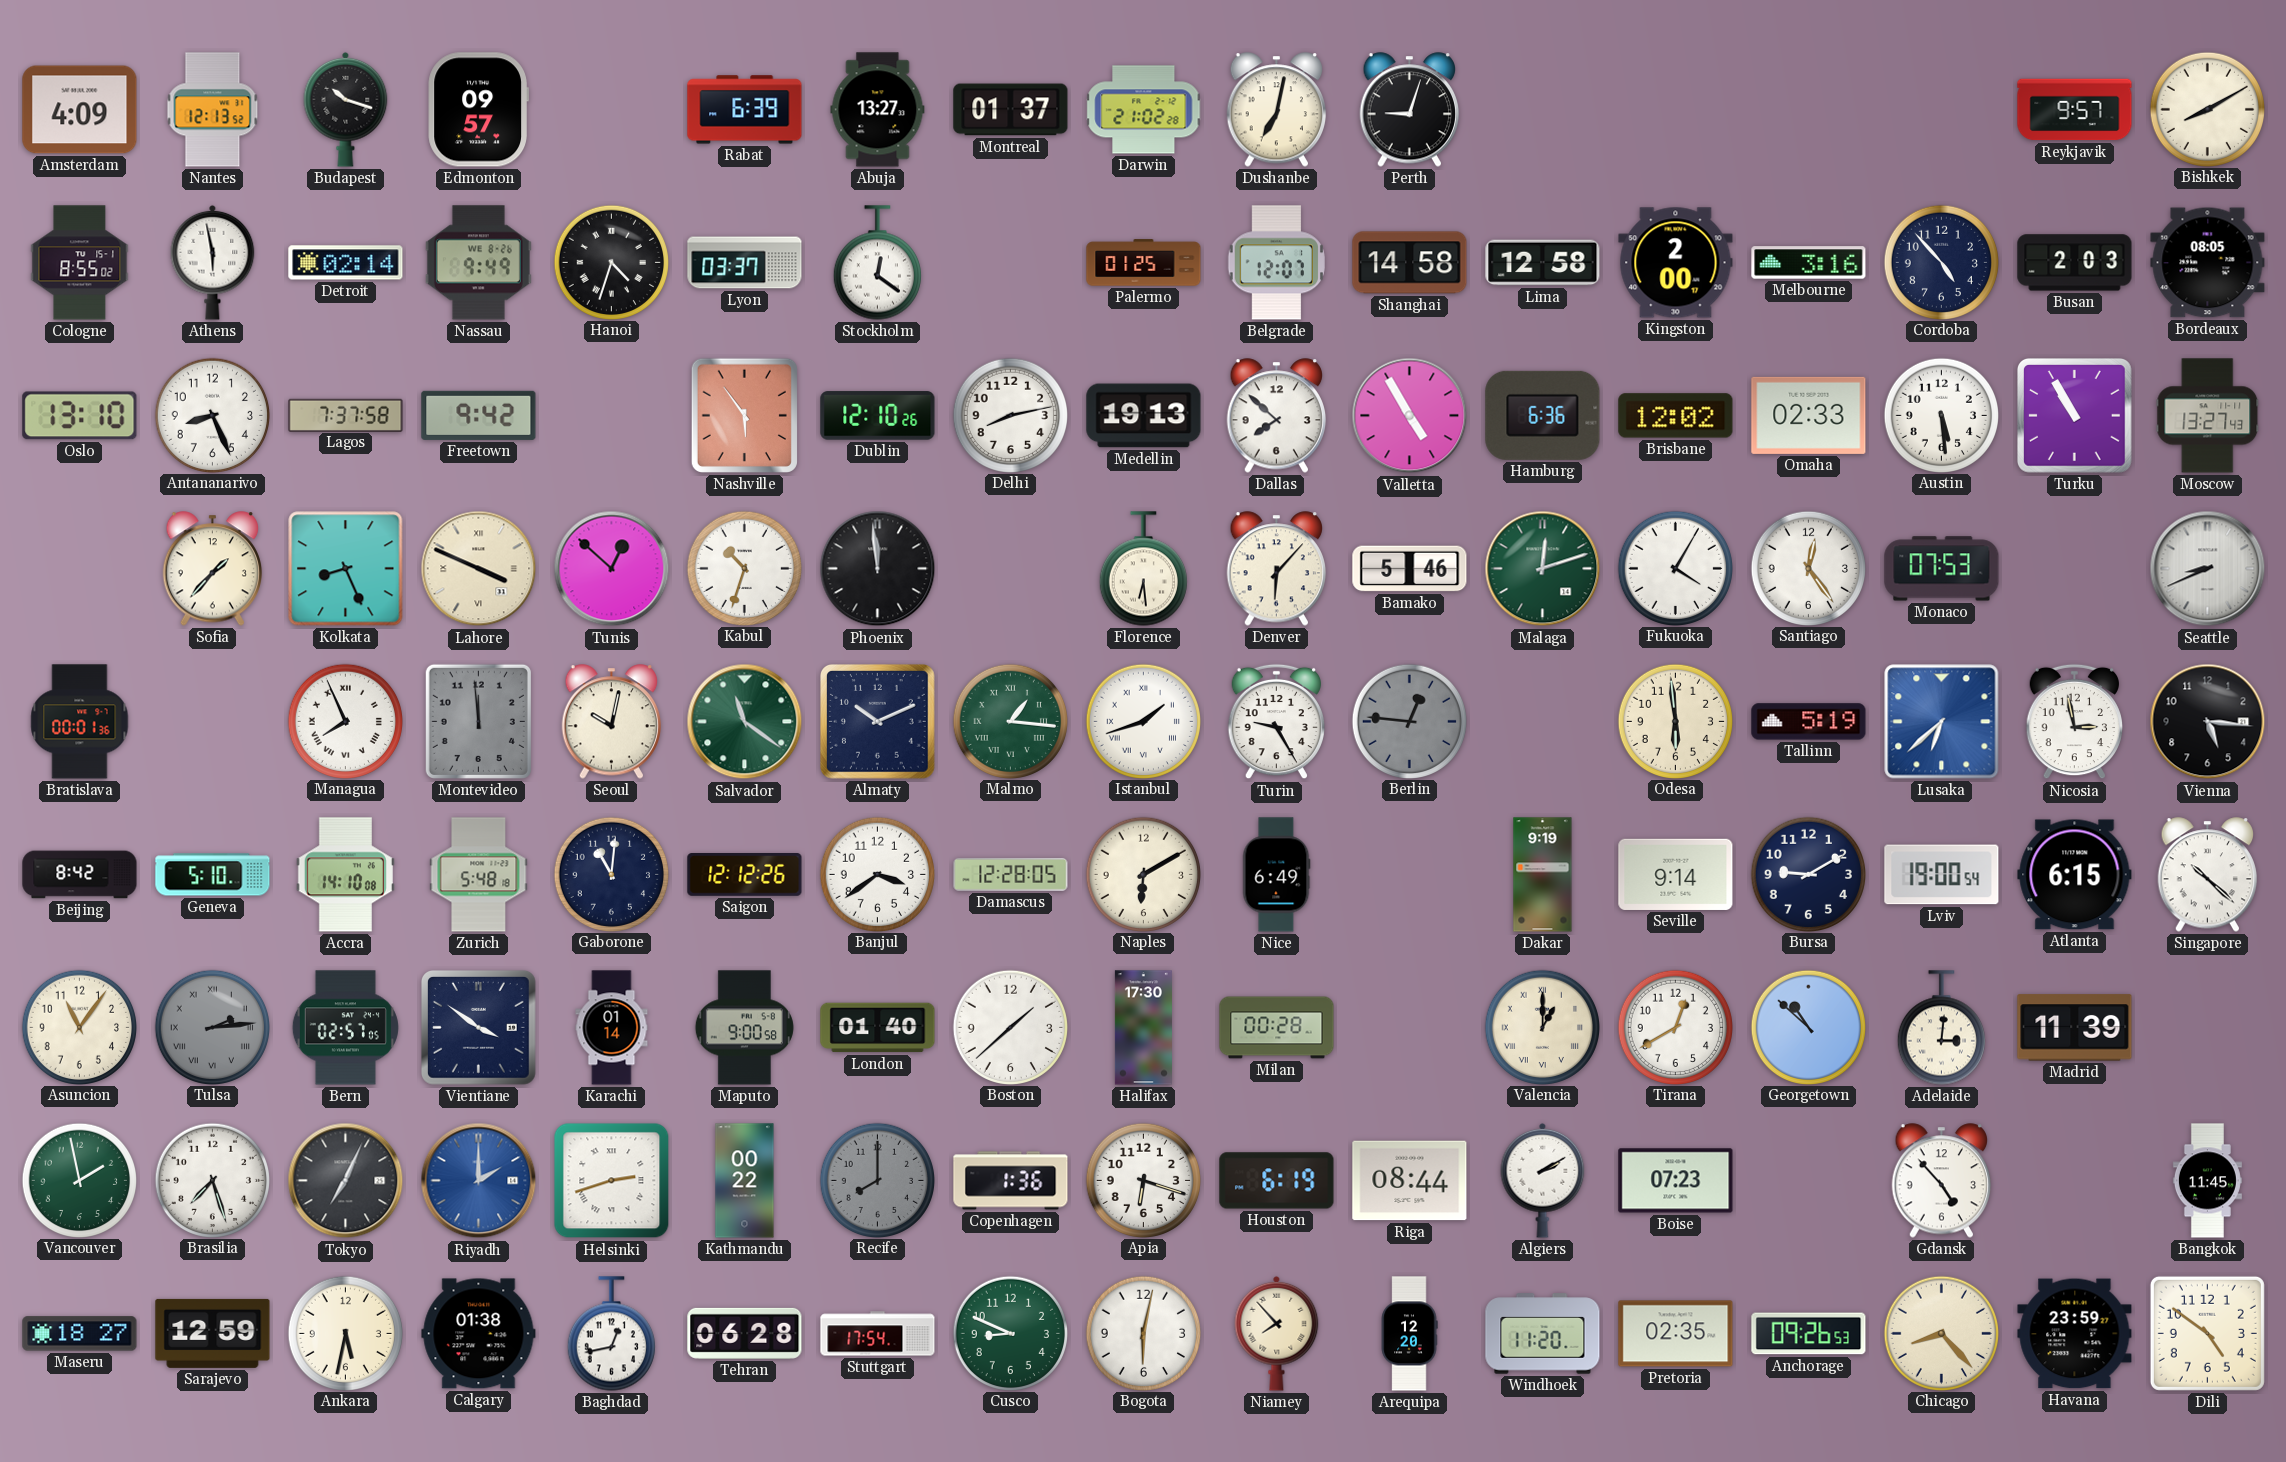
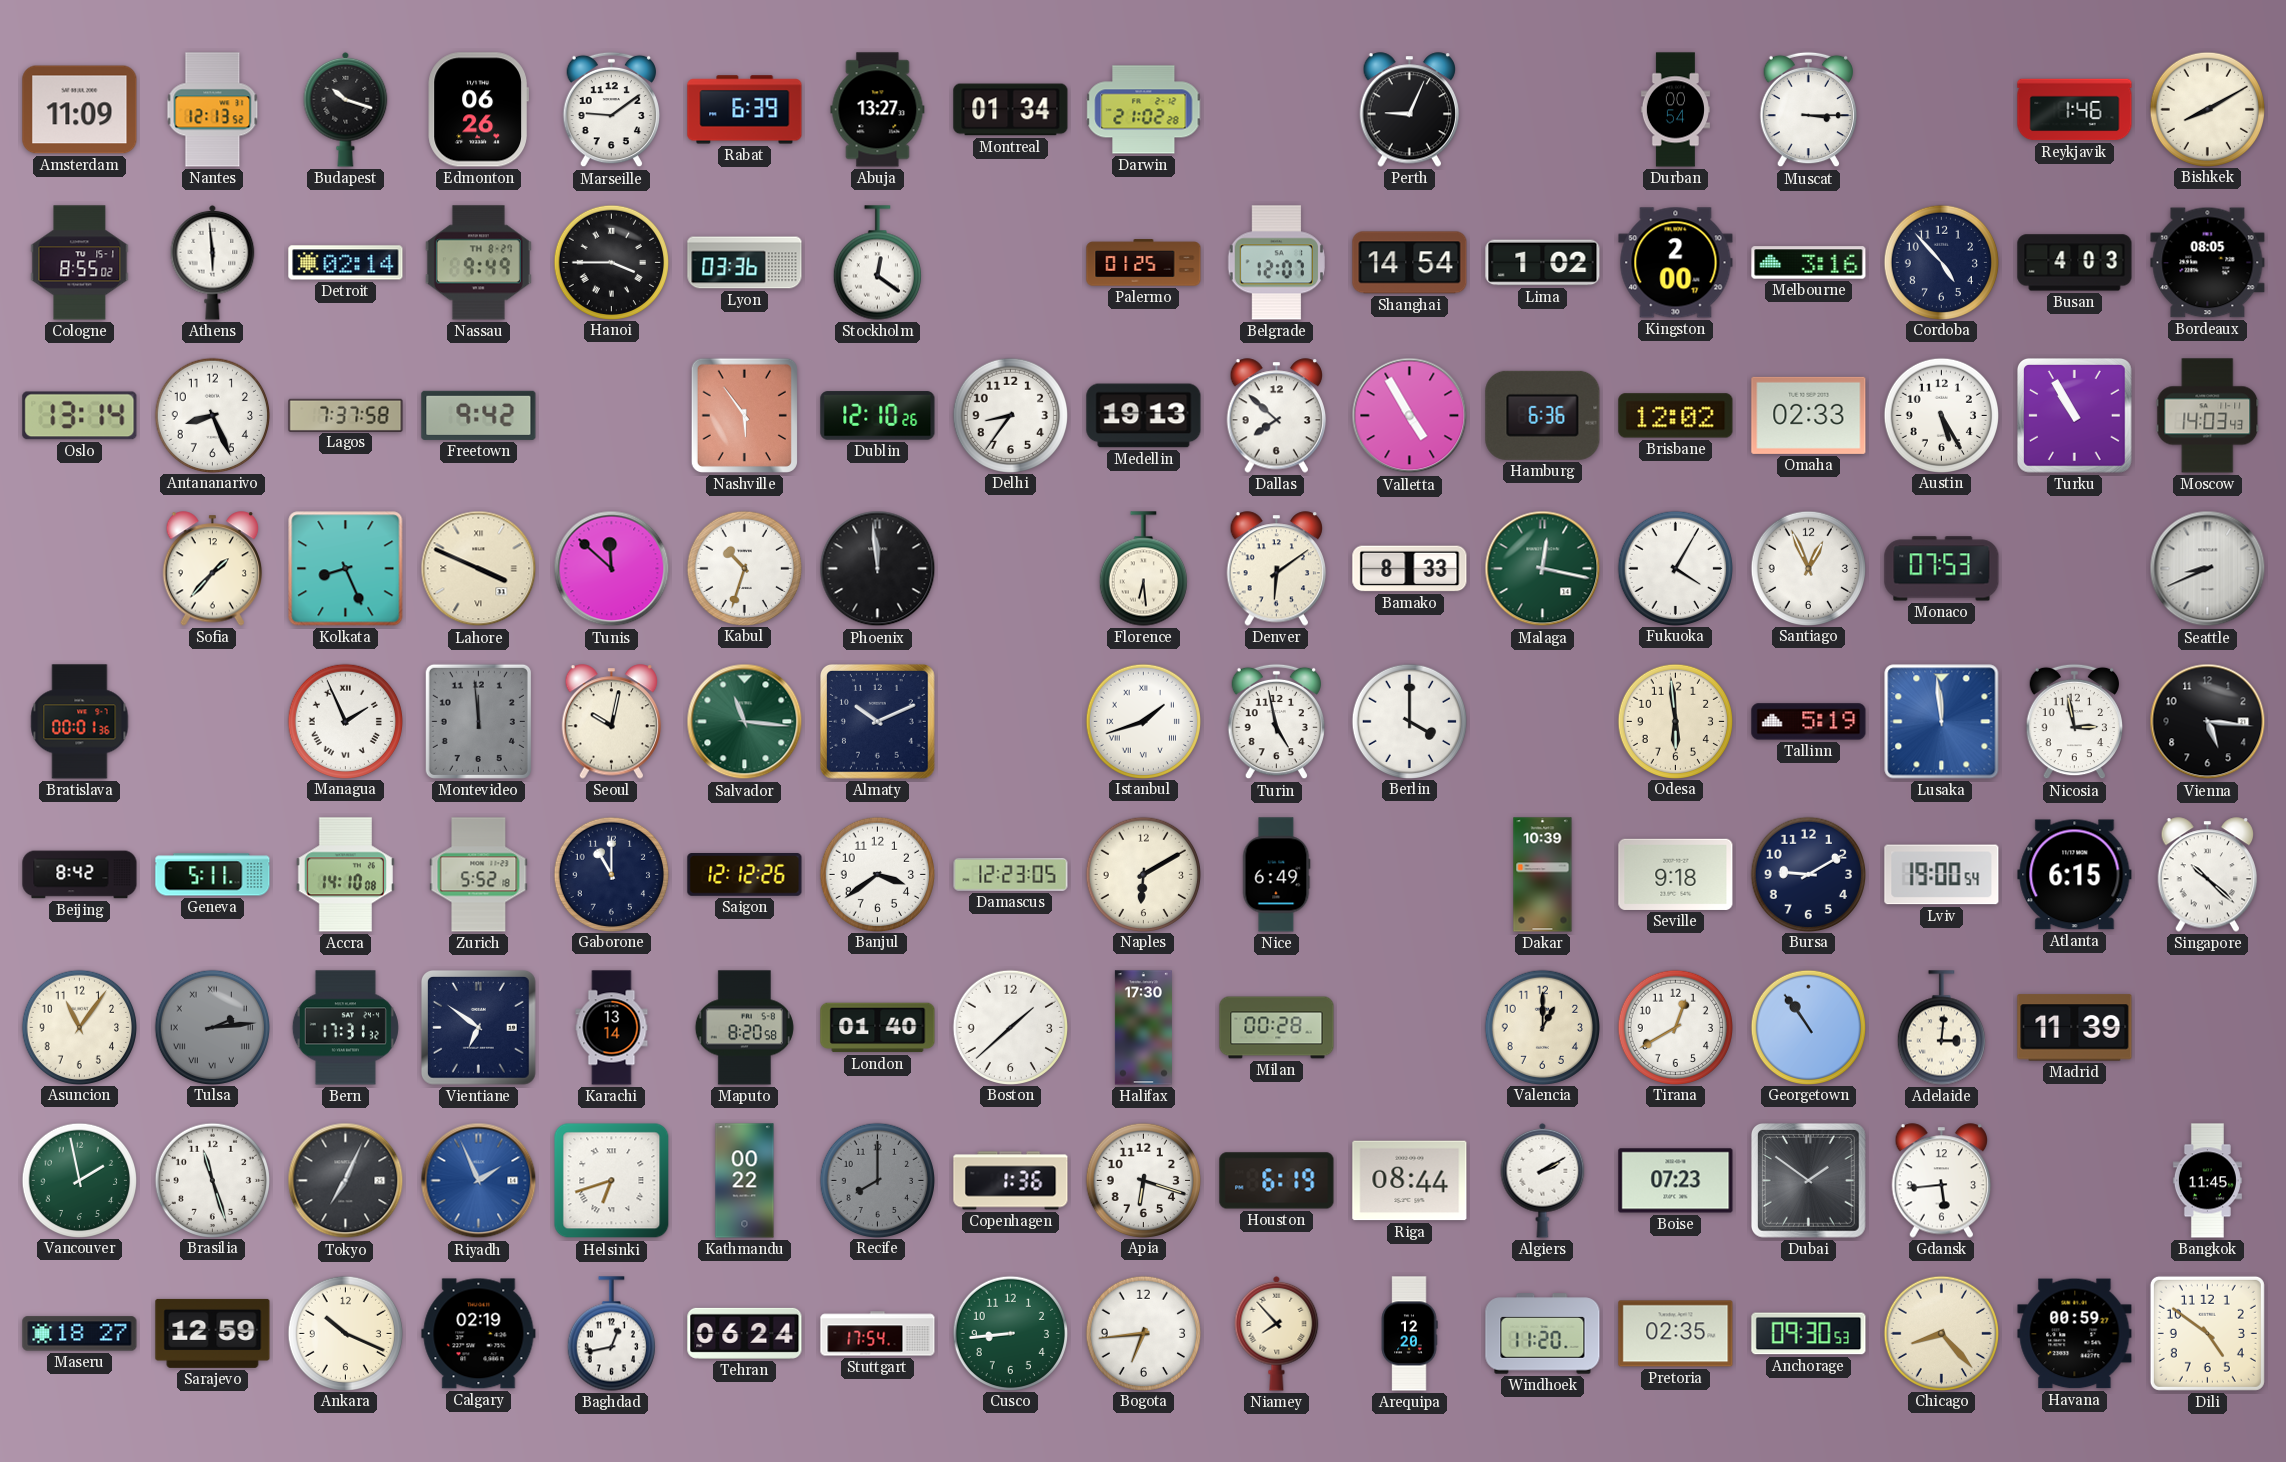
Amsterdam: 4:09 -> 11:09 (80, 110)
Edmonton: 09:57 -> 06:26 (478, 110)
Marseille: none -> 9:09 (611, 110)
Montreal: 01:37 -> 01:34 (1011, 110)
Dushanbe: 7:02 -> none (1277, 110)
Perth: 9:03 -> 9:04 (1410, 110)
Durban: none -> 00:54 (1675, 110)
Muscat: none -> 3:15 (1808, 110)
Reykjavik: 9:57 -> 1:46 (2075, 110)
Athens: 5:58 -> 5:59 (213, 262)
Nassau date: WE 8-26 -> TH 8-27 (478, 263)
Hanoi: 4:33 -> 3:45 (611, 262)
Lyon: 03:37 -> 03:36 (745, 263)
Shanghai: 14:58 -> 14:54 (1410, 263)
Lima: 12:58 -> 1:02 (1543, 263)
Busan: 2:03 -> 4:03 (2075, 263)
Oslo: 13:10 -> 13:14 (80, 416)
Delhi: 8:13 -> 8:36 (1010, 415)
Austin: 5:29 -> 5:25 (1941, 415)
Moscow: 13:27 -> 14:03 (2208, 416)
Tunis: 12:52 -> 11:52 (612, 569)
Denver: 6:07 -> 6:09 (1277, 569)
Bamako: 5:46 -> 8:33 (1410, 569)
Malaga: 12:12 -> 12:17 (1543, 569)
Santiago: 12:24 -> 12:56 (1808, 568)
Managua: 7:56 -> 1:56 (345, 721)
Salvador: 11:21 -> 11:16 (745, 722)
Malmo: 1:16 -> none (1010, 721)
Turin: 9:25 -> 4:58 (1276, 722)
Berlin: 12:46 -> 4:00 (1409, 721)
Berlin dial: grey -> white (1409, 721)
Lusaka: 6:38 -> 11:59 (1942, 722)
Geneva: 5:10 -> 5:11 (213, 875)
Zurich: 5:48 -> 5:52 (479, 875)
Gaborone: 11:01 -> 11:00 (611, 874)
Damascus: 12:28 -> 12:23 (1011, 874)
Dakar: 9:19 -> 10:39 (1543, 875)
Seville: 9:14 -> 9:18 (1676, 874)
Bern: 02:57 -> 17:31 (345, 1028)
Vientiane: 3:51 -> 6:51 (479, 1028)
Karachi: 01:14 -> 13:14 (612, 1028)
Maputo: 9:00 -> 8:20 (744, 1028)
Valencia numerals: Roman -> Arabic (1542, 1027)
Georgetown: 10:52 -> 10:54 (1808, 1027)
Brasilia: 7:27 -> 11:27 (212, 1180)
Riyadh: 2:00 -> 1:56 (479, 1181)
Helsinki: 2:42 -> 6:42 (612, 1181)
Dubai: none -> 1:51 (1809, 1181)
Gdansk: 4:53 -> 5:44 (1942, 1181)
Ankara: 5:32 -> 10:19 (345, 1333)
Calgary: 01:38 -> 02:19 (479, 1334)
Tehran: 06:28 -> 06:24 (745, 1333)
Cusco: 8:49 -> 8:44 (1010, 1333)
Bogota: 6:02 -> 6:44 (1143, 1333)
Anchorage: 09:26 -> 09:30 (1809, 1334)
Havana: 23:59 -> 00:59 (2075, 1334)
